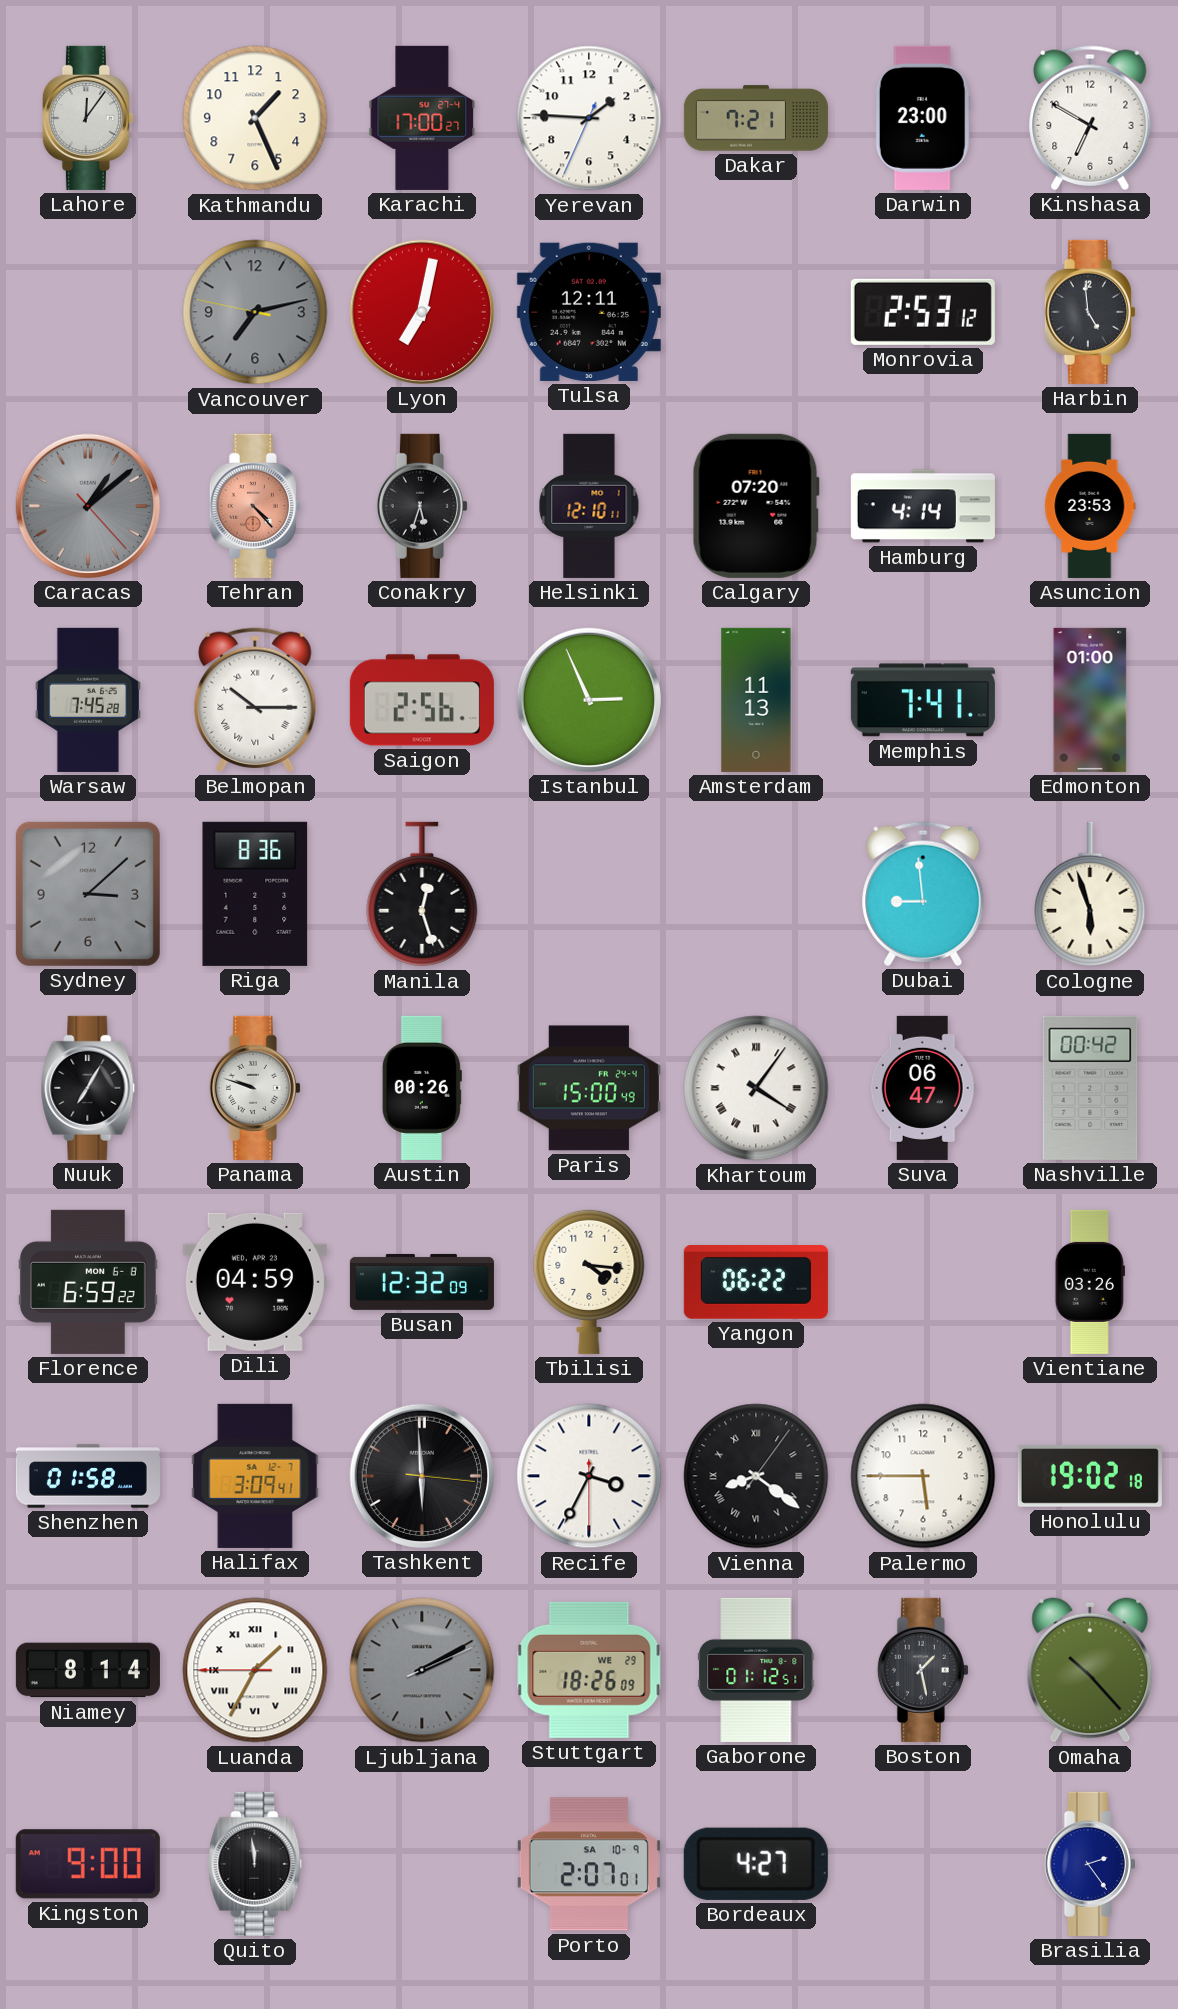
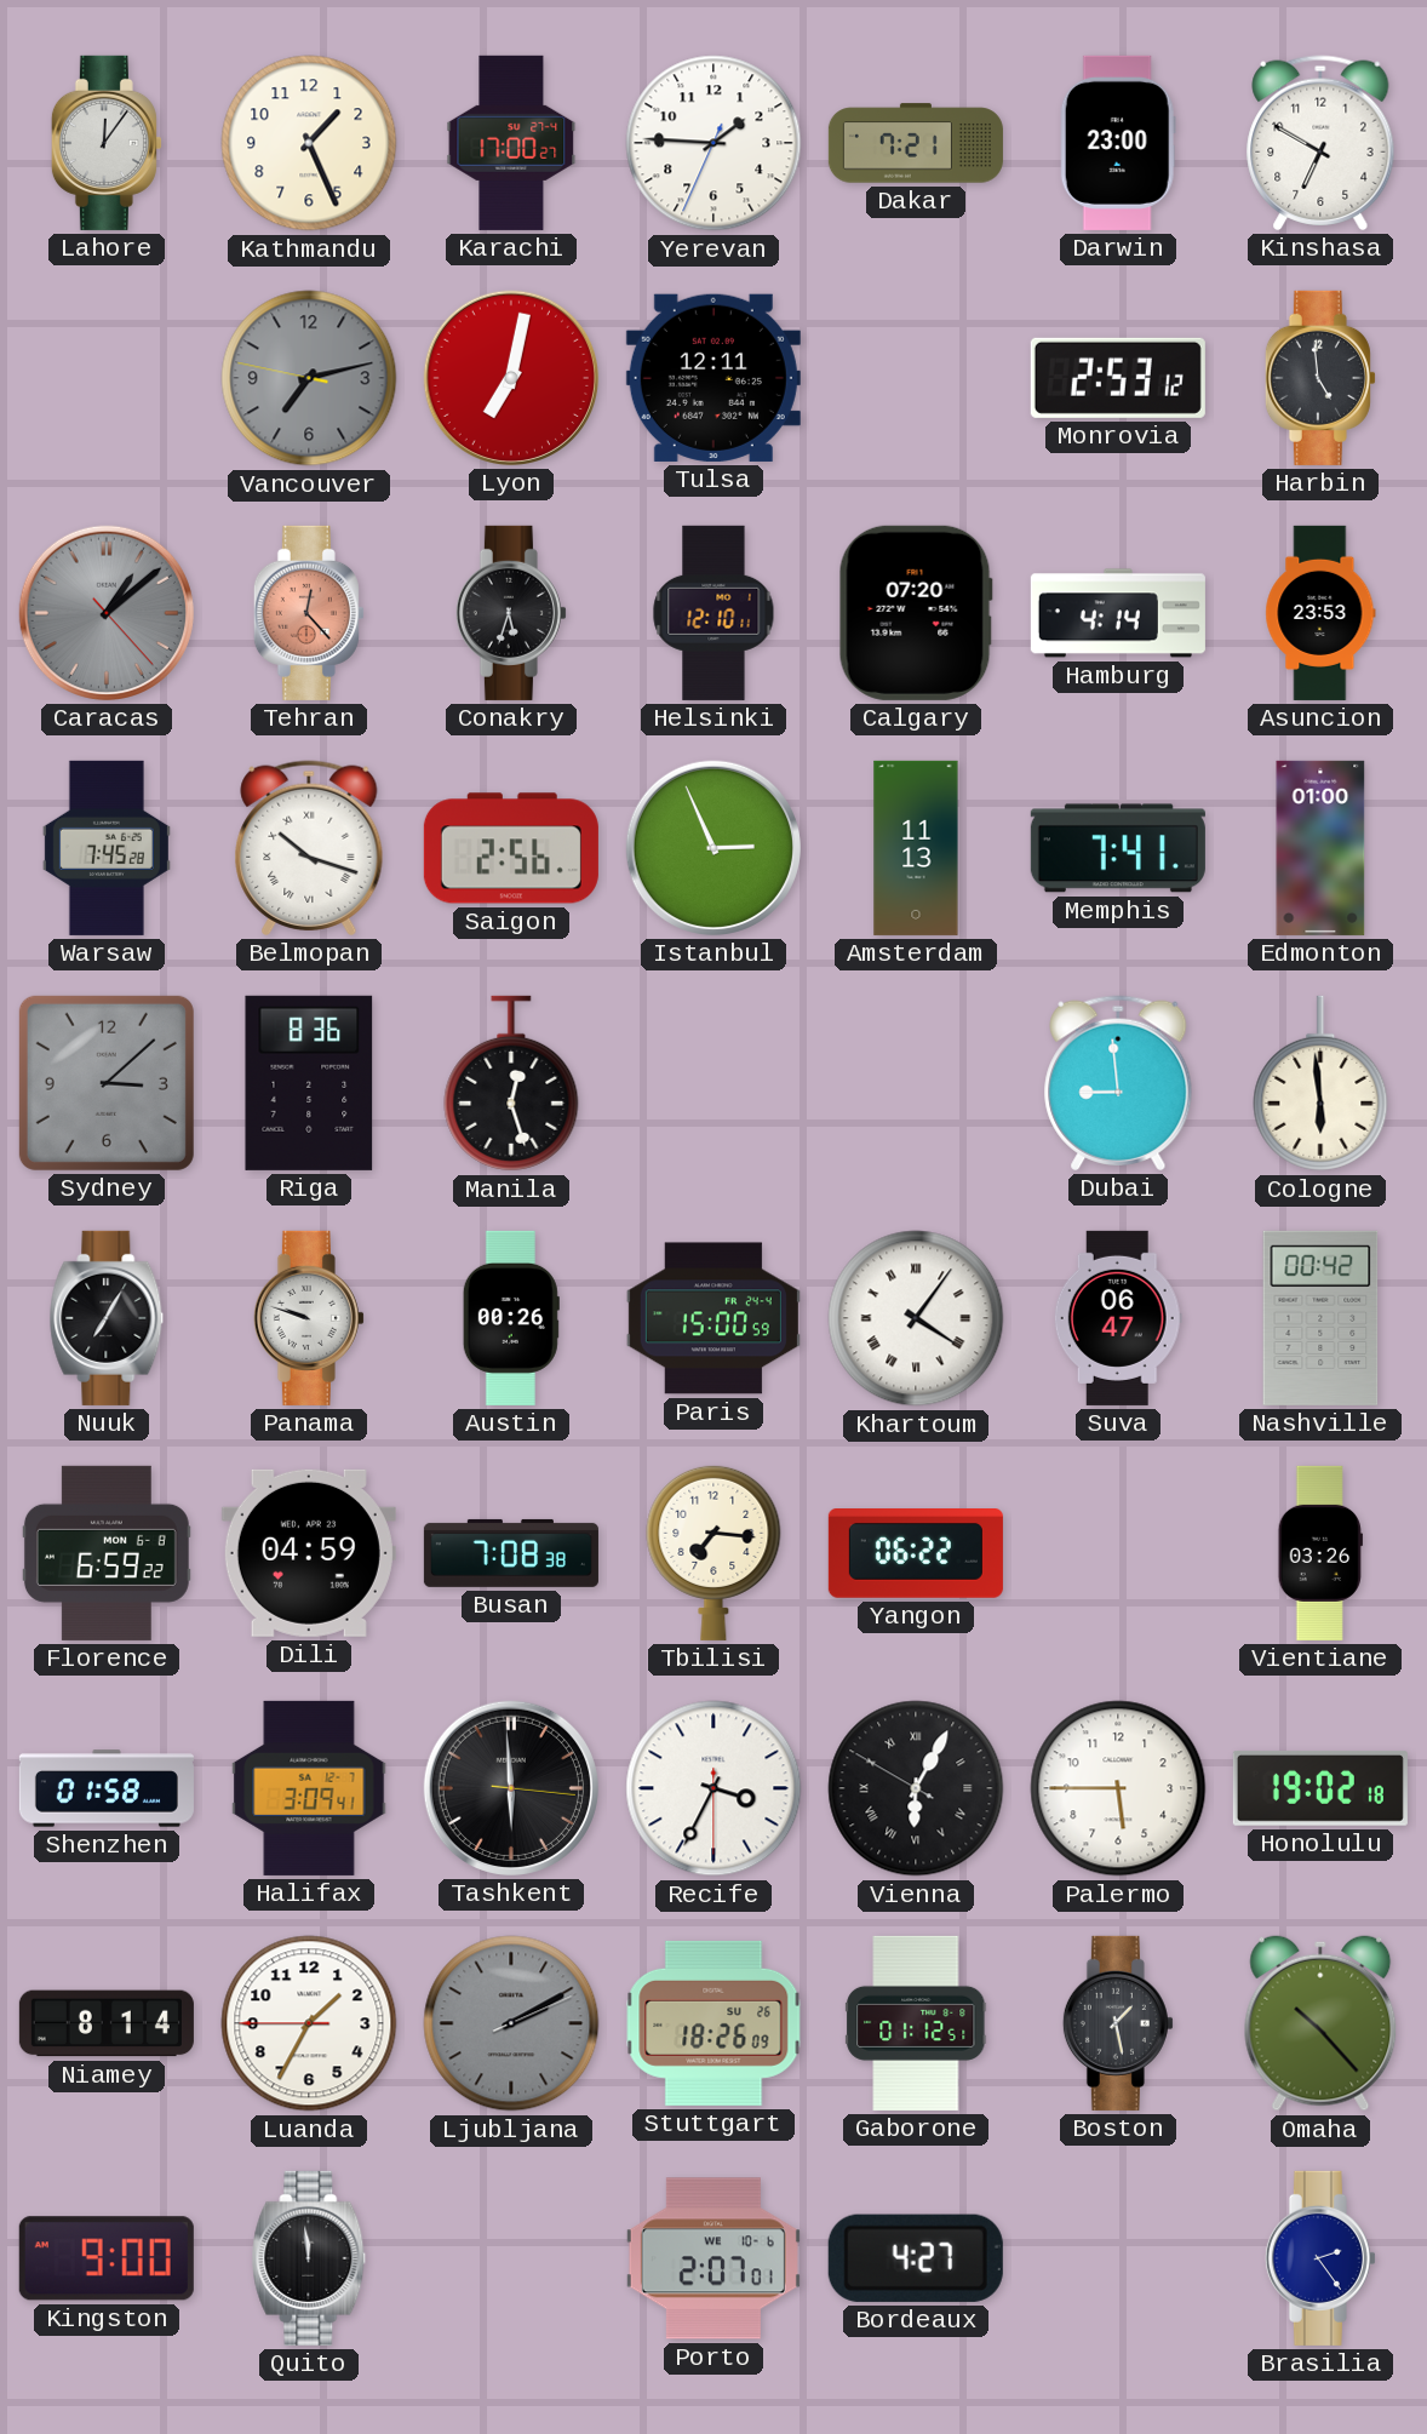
Tehran: 4:23 -> 12:23 (309, 613)
Belmopan: 10:15 -> 10:18 (309, 848)
Cologne: 5:57 -> 5:59 (1320, 1083)
Paris: 15:00:49 -> 15:00:59 (713, 1318)
Busan: 12:32 -> 7:08 (511, 1553)
Tbilisi: 4:16 -> 7:16 (713, 1552)
Vienna: 8:21 -> 6:04 (916, 1788)
Luanda numerals: Roman -> Arabic (309, 2023)
Stuttgart date: WE 29 -> SU 26 (713, 2023)
Porto date: SA 10-9 -> WE 10-6 (713, 2258)
